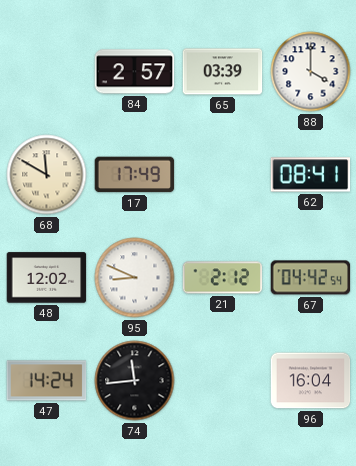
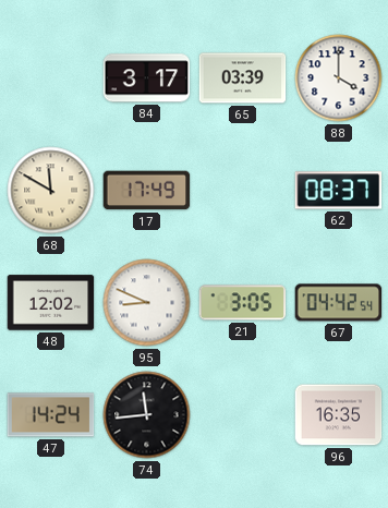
84: 2:57 -> 3:17 (147, 78)
62: 08:41 -> 08:37 (339, 191)
21: 2:12 -> 3:05 (243, 303)
96: 16:04 -> 16:35 (339, 415)
